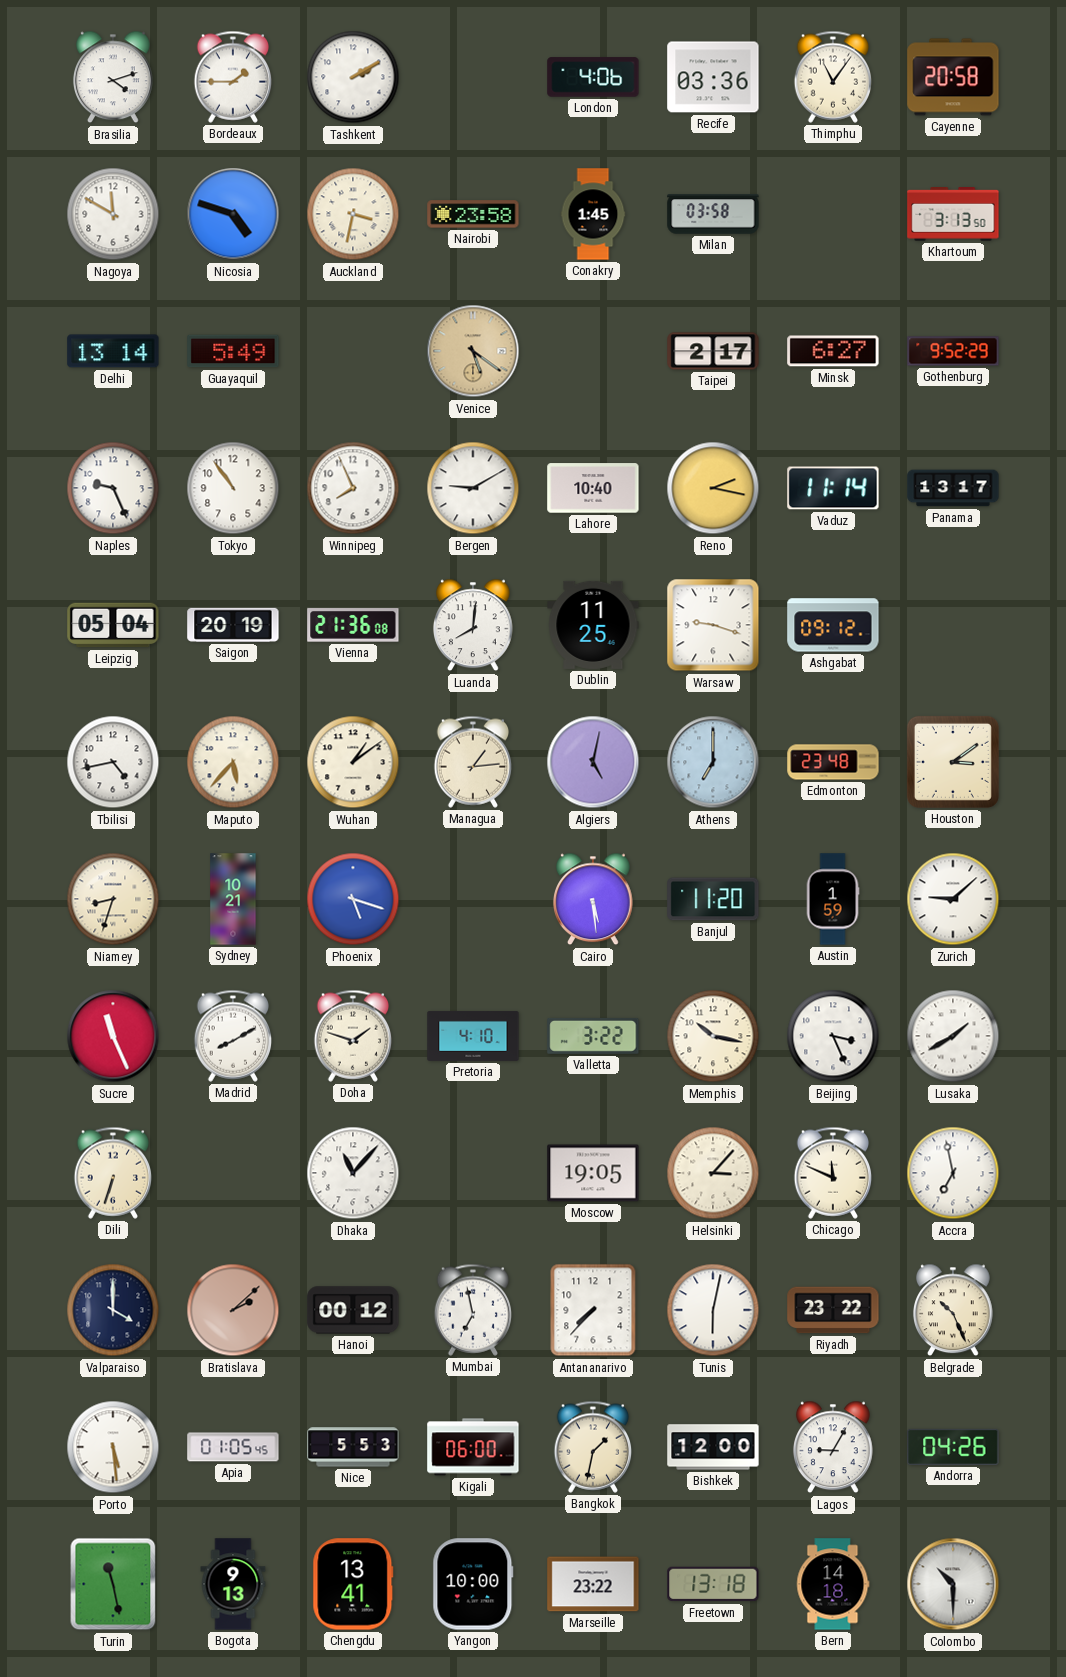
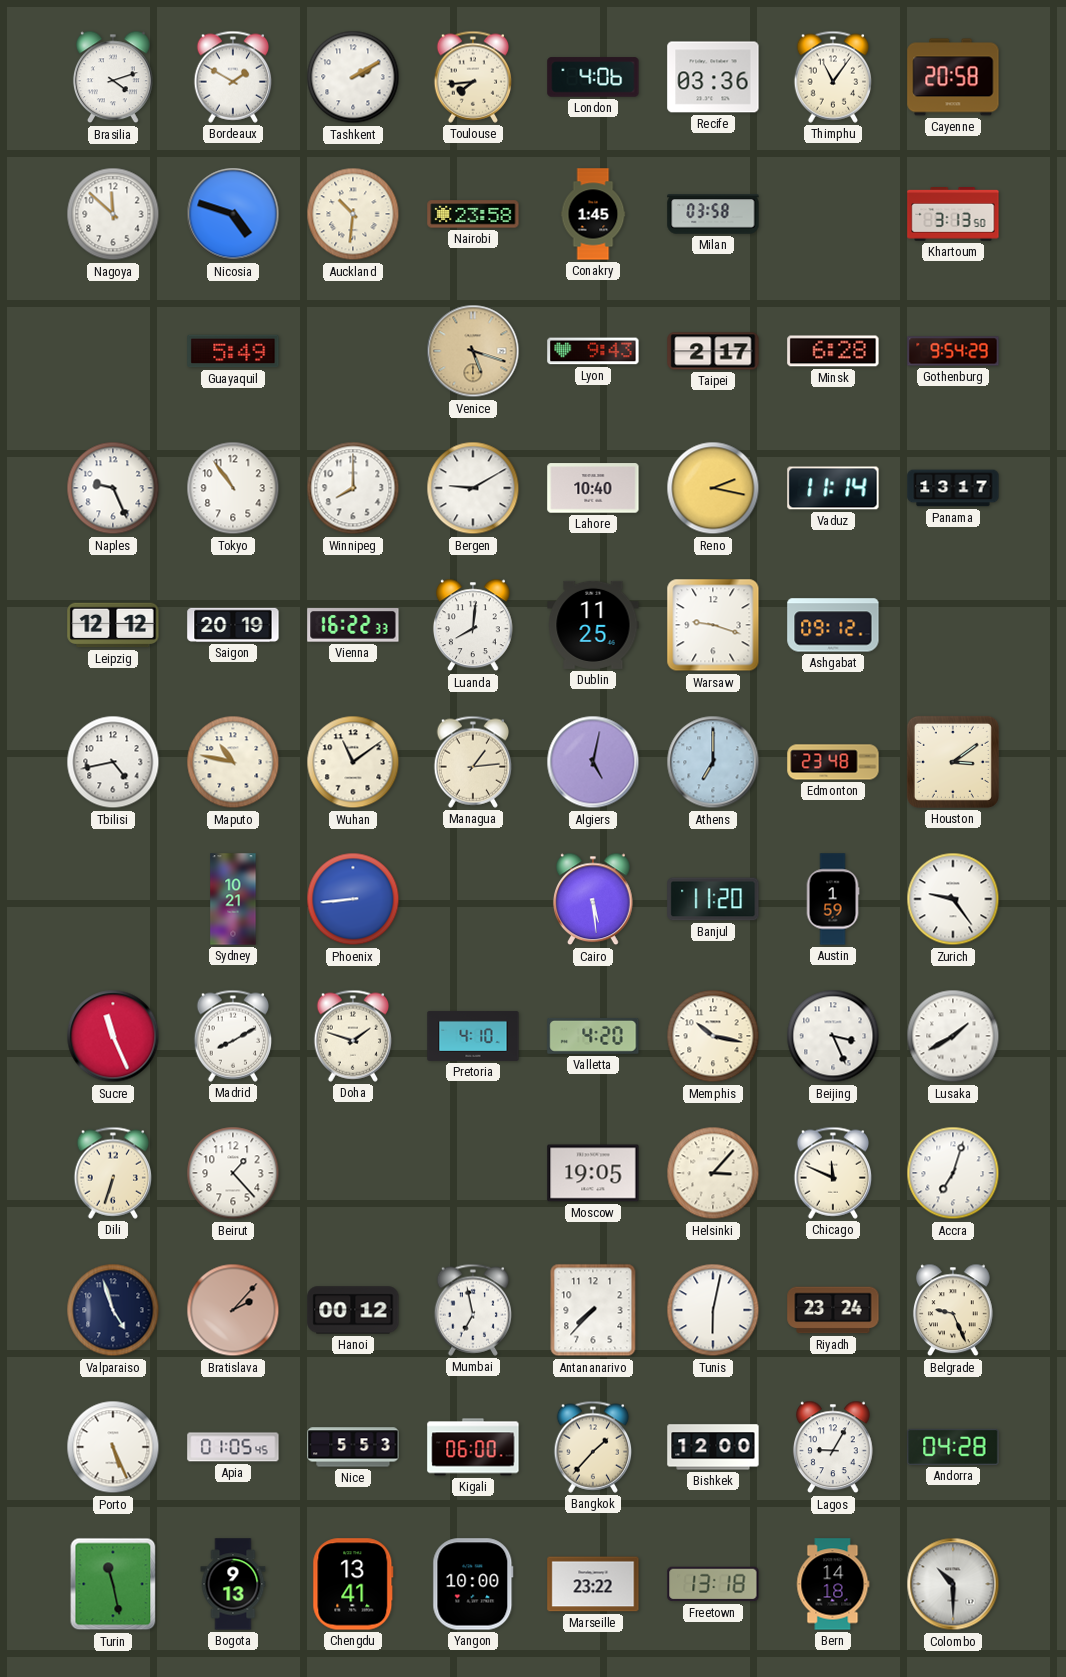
Bordeaux: 1:45 -> 1:50 (233, 77)
Toulouse: none -> 7:44 (473, 77)
Nagoya: 11:50 -> 11:52 (113, 214)
Auckland: 3:32 -> 10:31 (353, 214)
Delhi: 13:14 -> none (113, 351)
Venice: 5:21 -> 5:18 (473, 351)
Lyon: none -> 9:43 (593, 351)
Minsk: 6:27 -> 6:28 (833, 351)
Gothenburg: 9:52 -> 9:54 (953, 351)
Winnipeg: 7:56 -> 8:00 (353, 488)
Leipzig: 05:04 -> 12:12 (113, 625)
Vienna: 21:36 -> 16:22 (353, 625)
Maputo: 5:37 -> 10:47 (233, 762)
Wuhan: 1:09 -> 11:09 (353, 762)
Niamey: 8:33 -> none (113, 899)
Phoenix: 5:18 -> 8:44 (353, 899)
Zurich: 9:08 -> 9:24 (953, 899)
Valletta: 3:22 -> 4:20 (593, 1036)
Beirut: none -> 1:23 (233, 1173)
Dhaka: 11:07 -> none (353, 1173)
Accra: 6:58 -> 7:03 (953, 1173)
Valparaiso: 4:00 -> 4:57 (113, 1310)
Bratislava: 2:08 -> 2:07 (233, 1310)
Riyadh: 23:22 -> 23:24 (833, 1310)
Belgrade: 10:26 -> 9:26 (953, 1310)
Porto: 5:29 -> 5:26 (113, 1447)
Bangkok: 1:32 -> 1:37 (593, 1447)
Andorra: 04:26 -> 04:28 (953, 1447)
